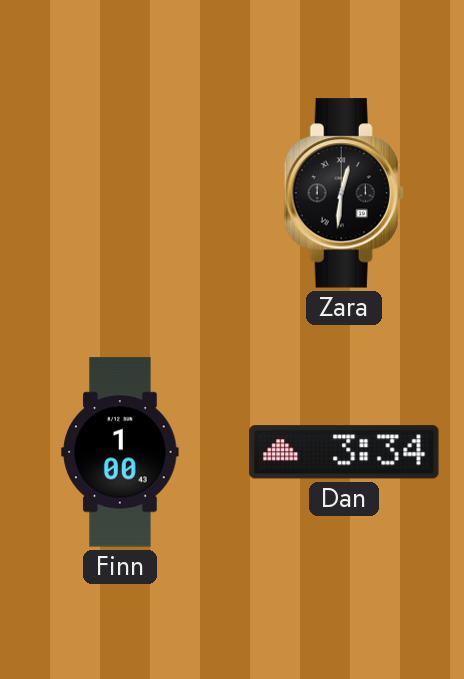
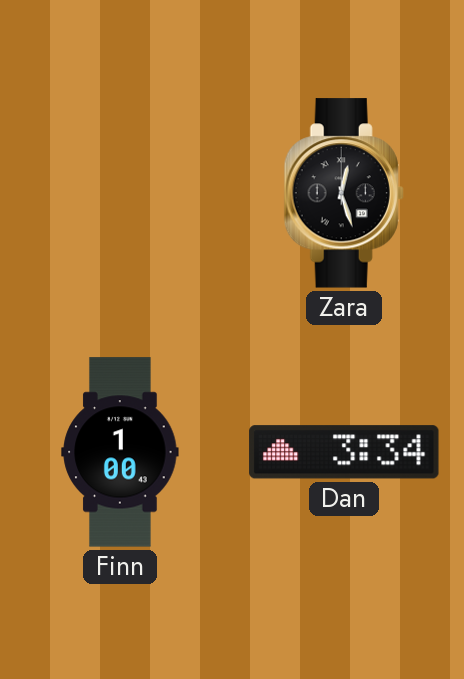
Zara: 12:31 -> 12:27 (344, 193)
